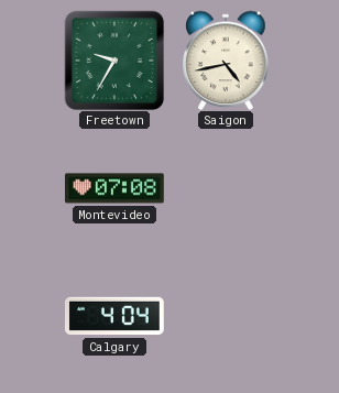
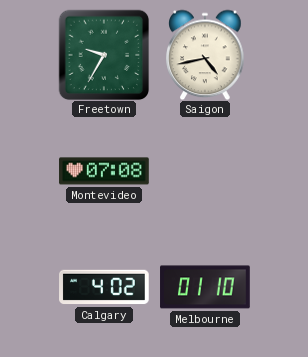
Calgary: 4:04 -> 4:02 (104, 287)
Melbourne: none -> 01:10 (205, 287)
